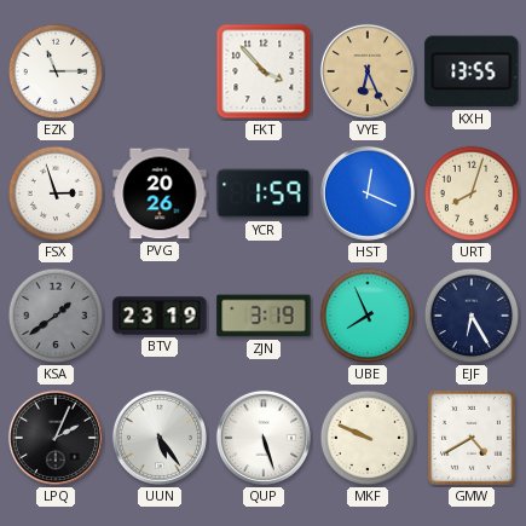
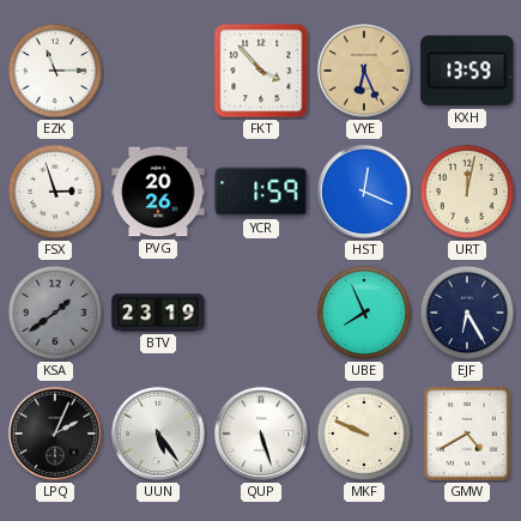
KXH: 13:55 -> 13:59 (467, 71)
URT: 8:03 -> 12:02 (467, 192)
ZJN: 3:19 -> none (264, 316)
